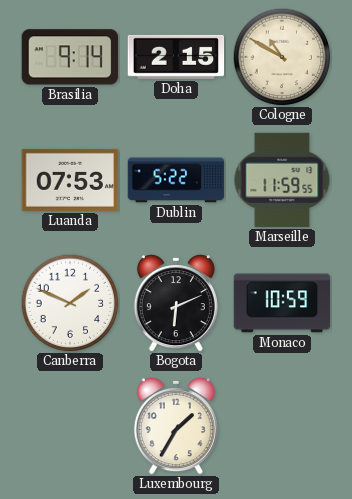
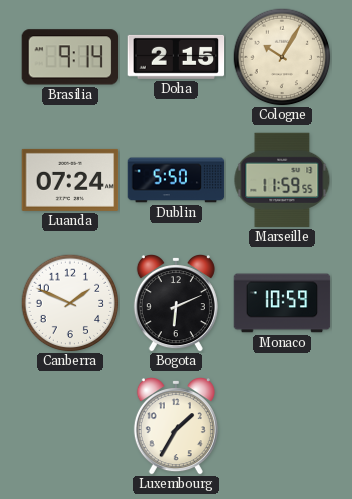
Cologne: 10:50 -> 10:05 (282, 57)
Luanda: 07:53 -> 07:24 (70, 180)
Dublin: 5:22 -> 5:50 (176, 180)
